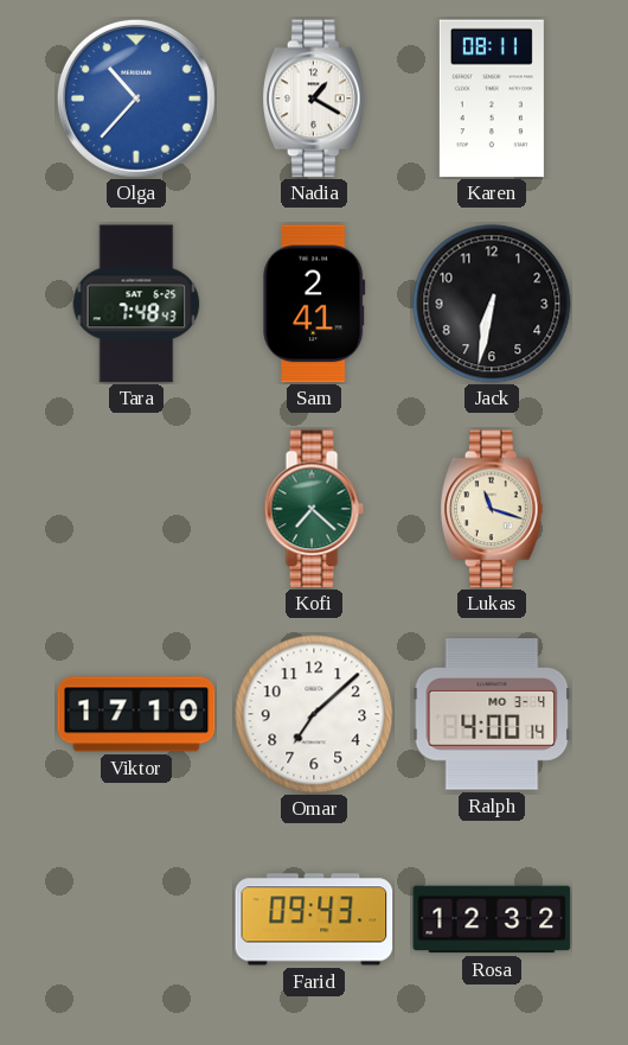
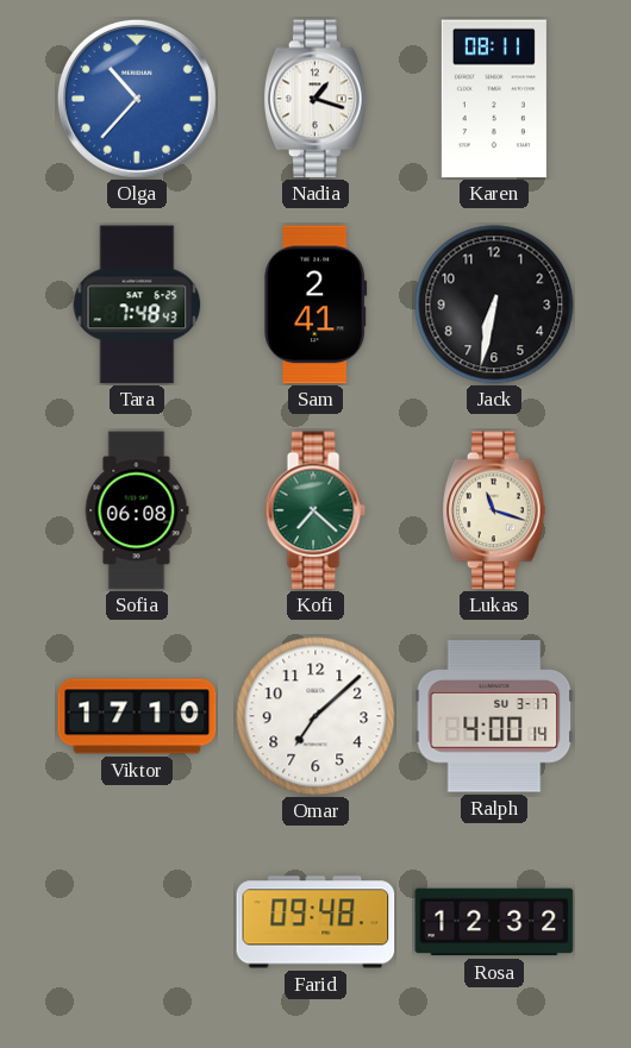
Nadia: 1:20 -> 1:18 (315, 99)
Sofia: none -> 06:08 (137, 510)
Ralph date: MO 3-4 -> SU 3-17 (494, 716)
Farid: 09:43 -> 09:48 (315, 922)
